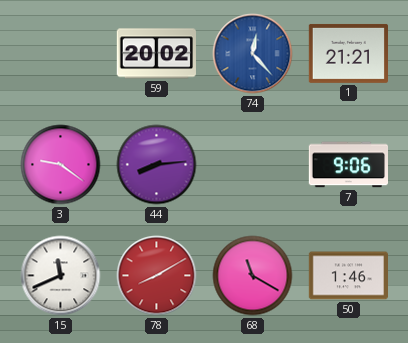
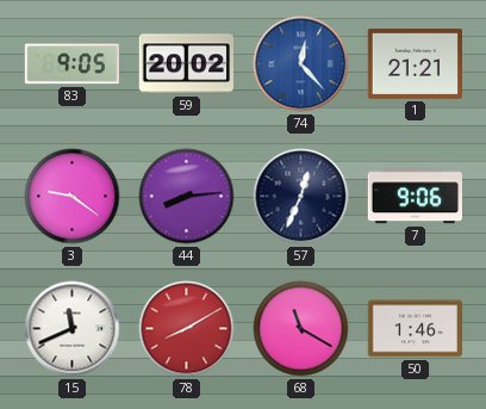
83: none -> 9:05 (71, 64)
57: none -> 12:34 (301, 197)
